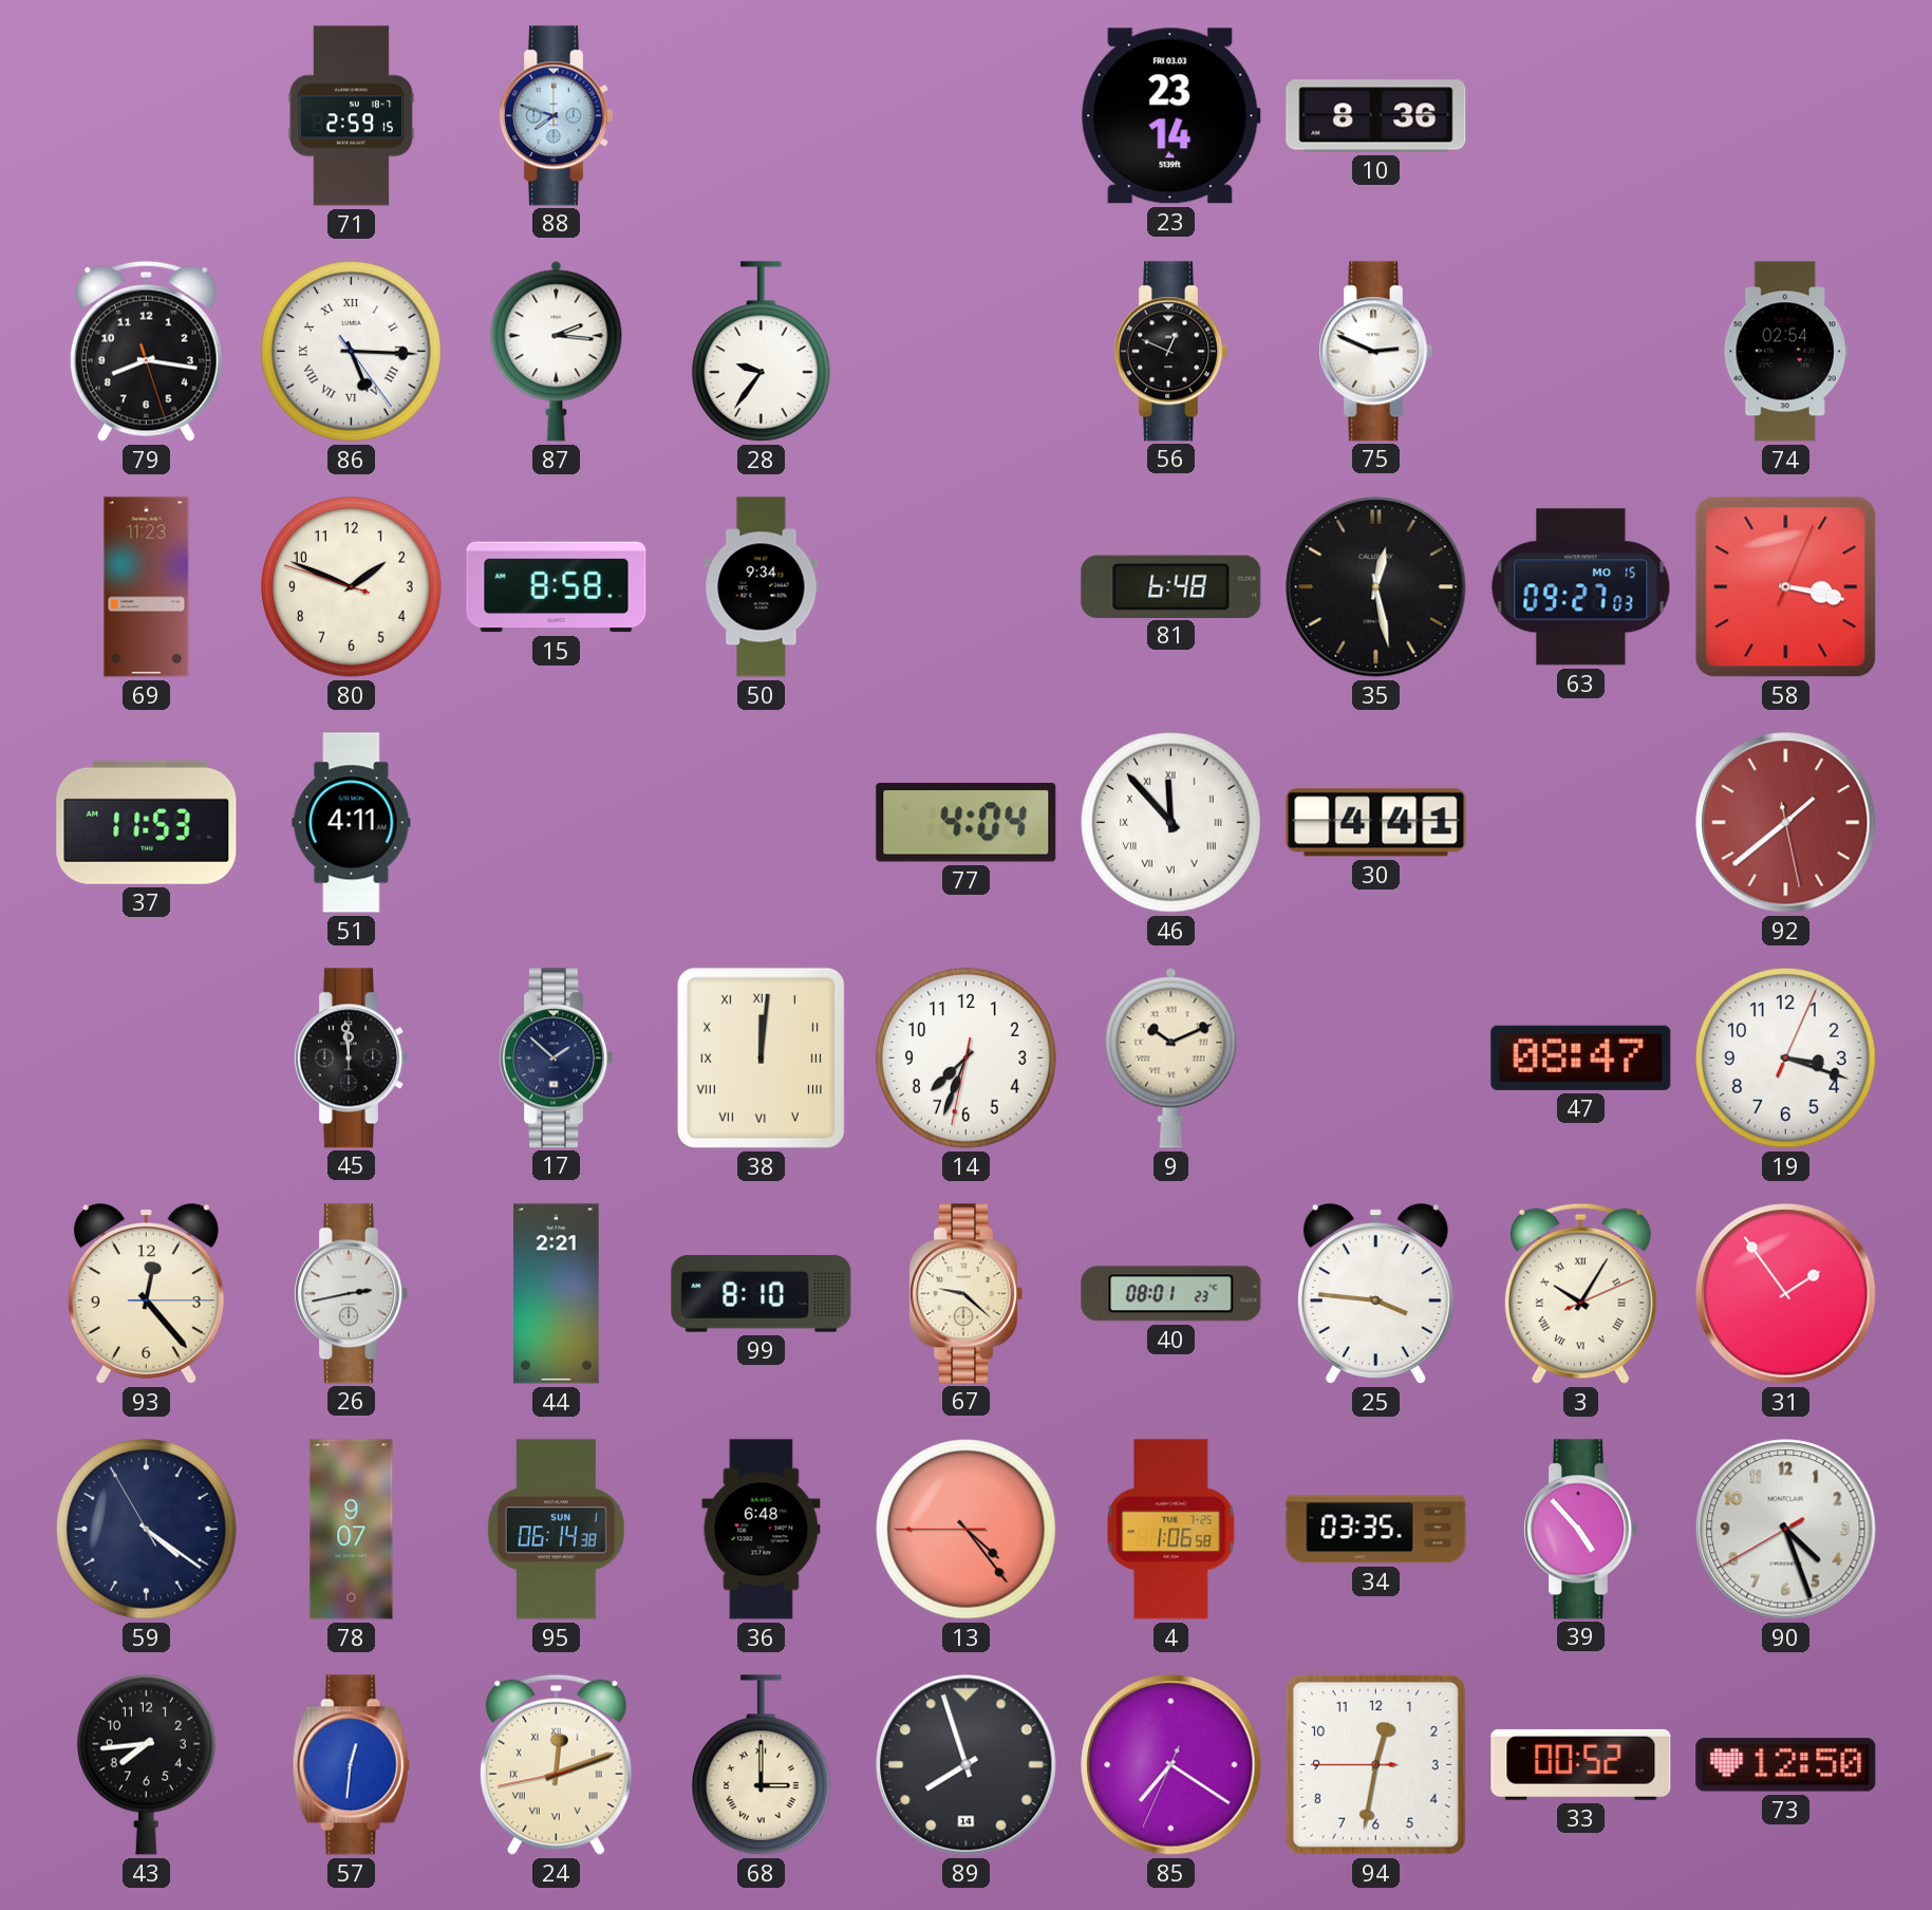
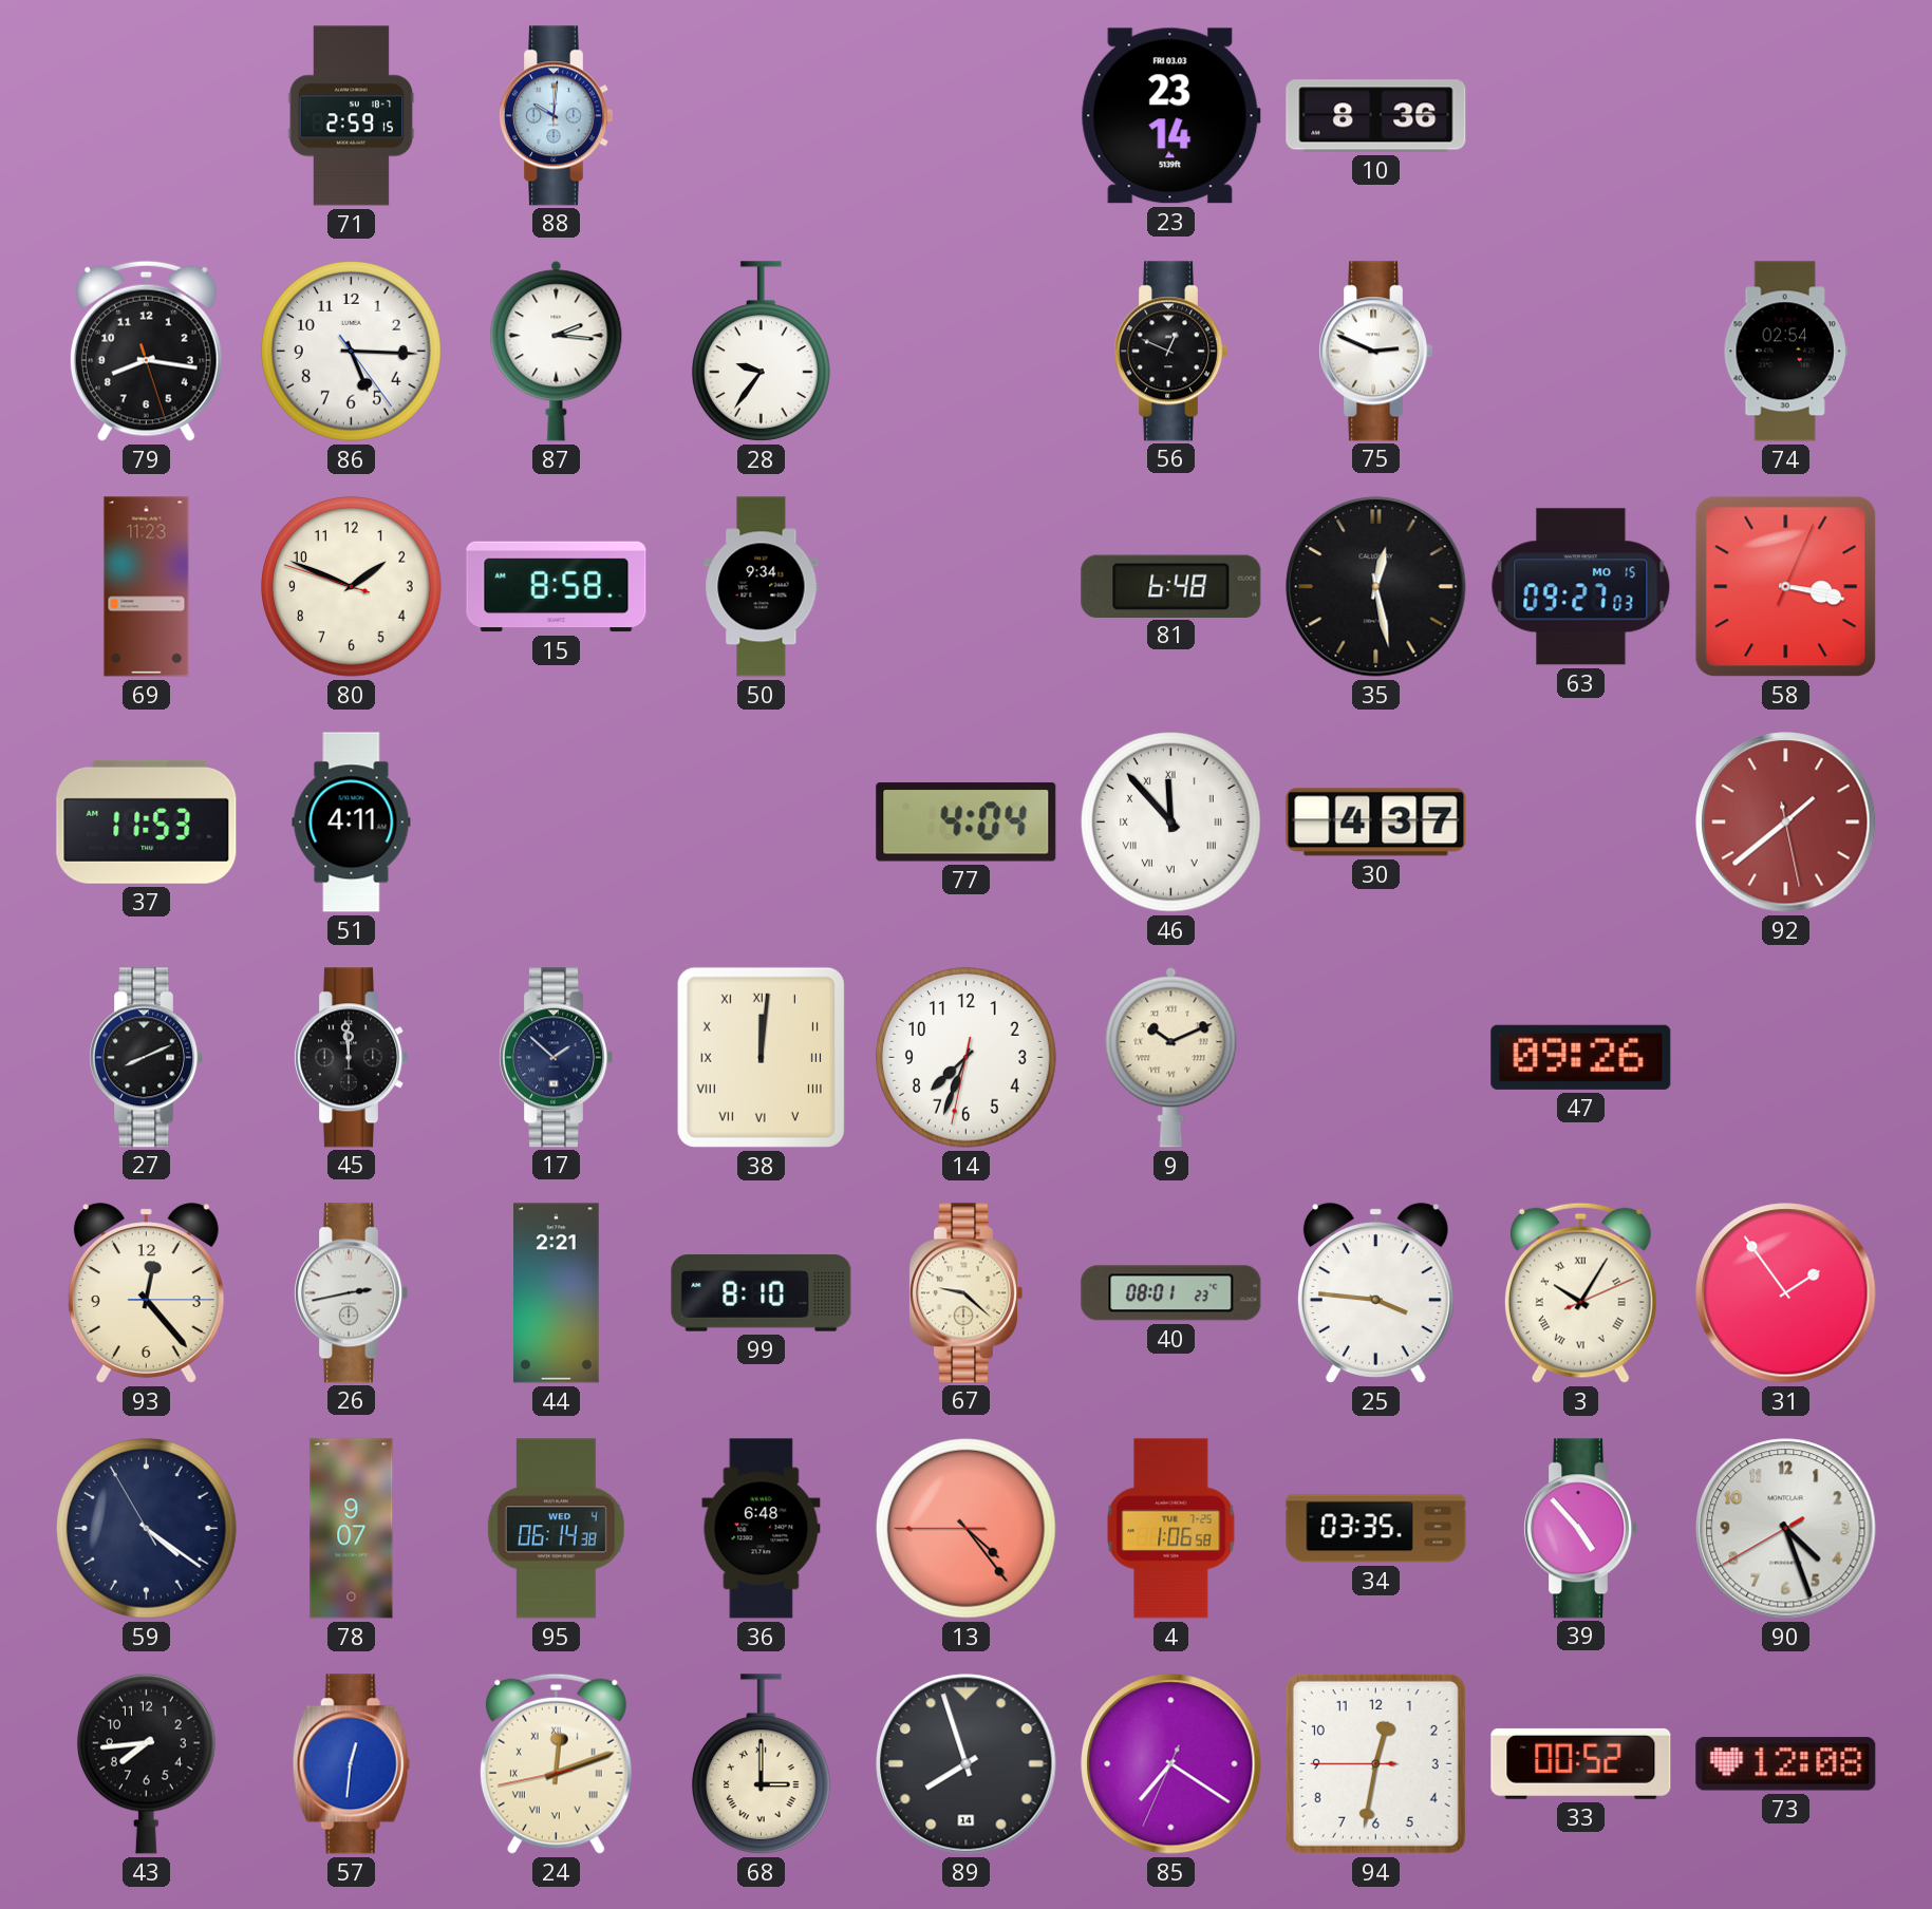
88: 7:48 -> 10:01 (557, 116)
86 numerals: Roman -> Arabic (352, 352)
30: 4:41 -> 4:37 (1376, 823)
27: none -> 8:11 (147, 1058)
47: 08:47 -> 09:26 (1581, 1057)
19: 3:18 -> none (1786, 1059)
95 date: SUN 1 -> WED 4 (556, 1529)
73: 12:50 -> 12:08 (1786, 1764)
